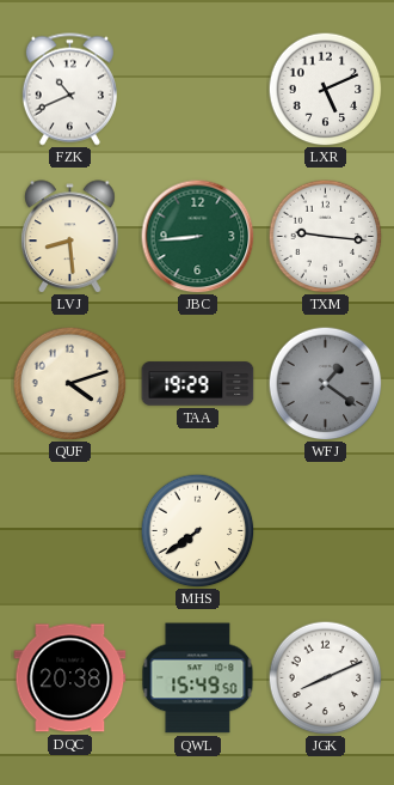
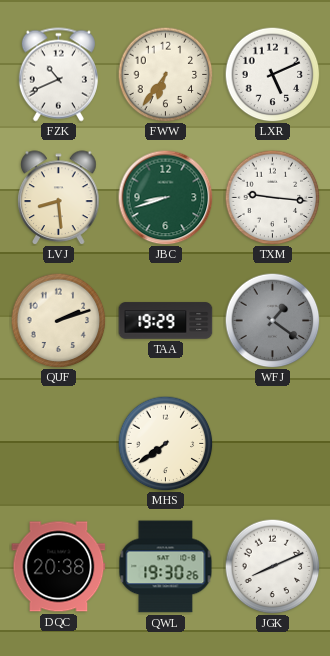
FWW: none -> 6:36 (165, 74)
JBC: 8:44 -> 8:42 (165, 197)
QUF: 4:12 -> 2:12 (58, 320)
QWL: 15:49 -> 19:30 (166, 567)
